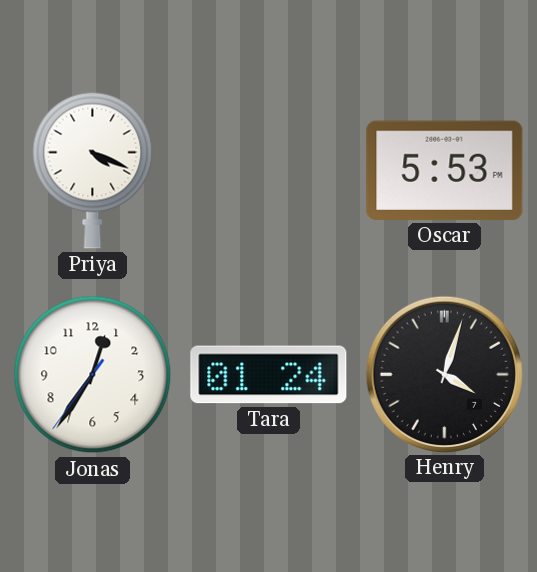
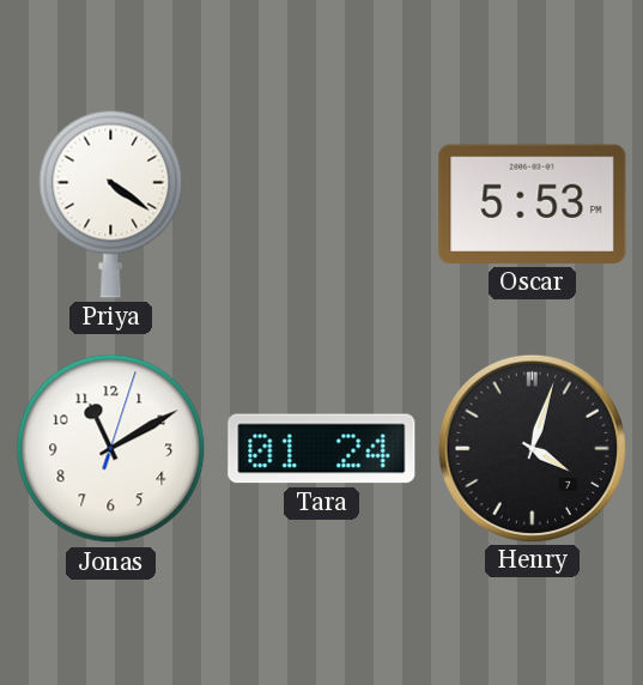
Priya: 4:19 -> 4:21 (111, 204)
Jonas: 12:35 -> 11:10 (111, 449)
